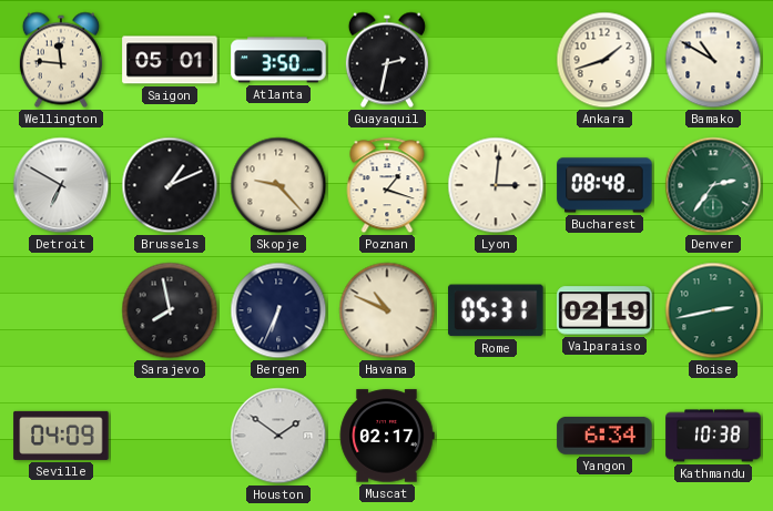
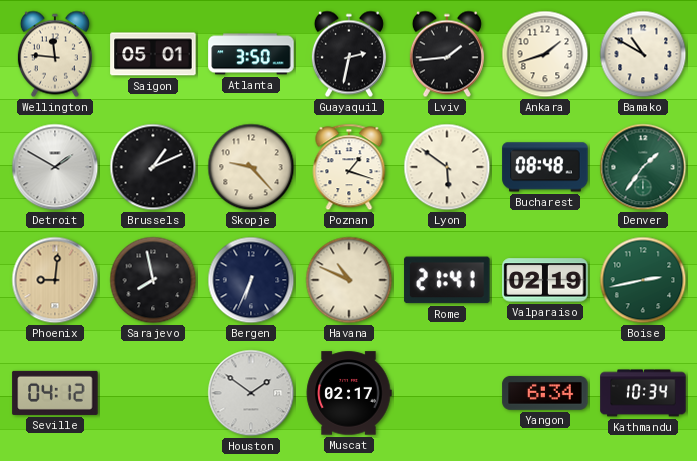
Lviv: none -> 1:44 (447, 54)
Detroit: 6:50 -> 1:50 (55, 167)
Lyon: 3:01 -> 5:51 (447, 167)
Denver: 2:36 -> 1:36 (643, 167)
Phoenix: none -> 9:01 (55, 280)
Rome: 05:31 -> 21:41 (447, 280)
Seville: 04:09 -> 04:12 (55, 393)
Kathmandu: 10:38 -> 10:34 (643, 393)
